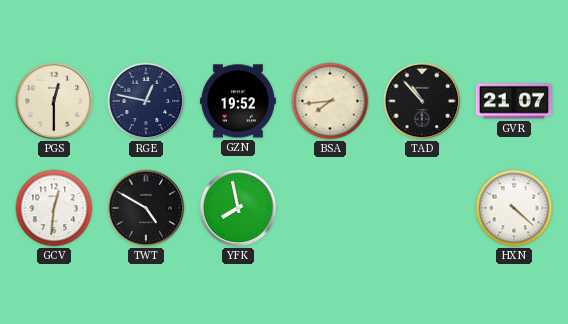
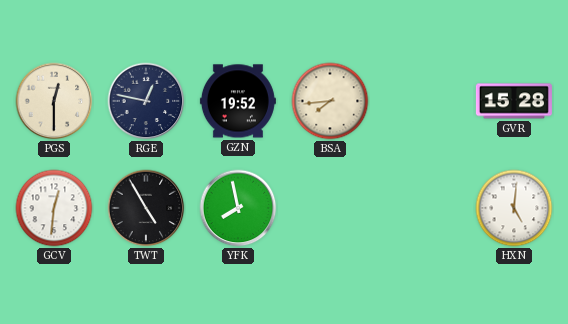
TAD: 10:53 -> none (422, 101)
GVR: 21:07 -> 15:28 (514, 101)
TWT: 4:50 -> 4:55 (146, 208)
HXN: 4:22 -> 5:01 (514, 208)
